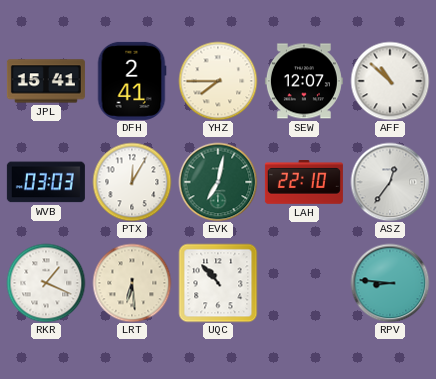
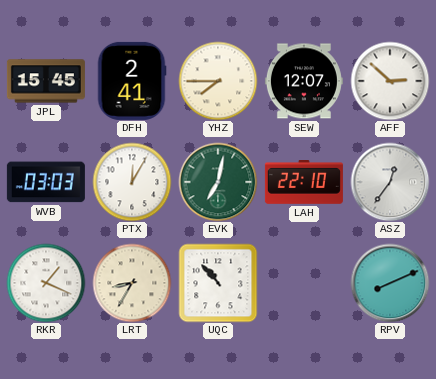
JPL: 15:41 -> 15:45 (46, 81)
AFF: 10:52 -> 2:52 (390, 81)
LRT: 6:29 -> 8:35 (132, 283)
RPV: 8:46 -> 8:11 (390, 283)
